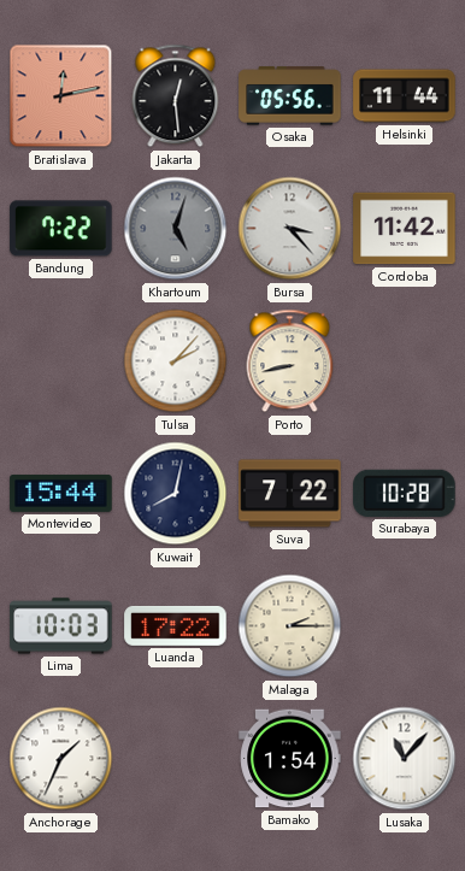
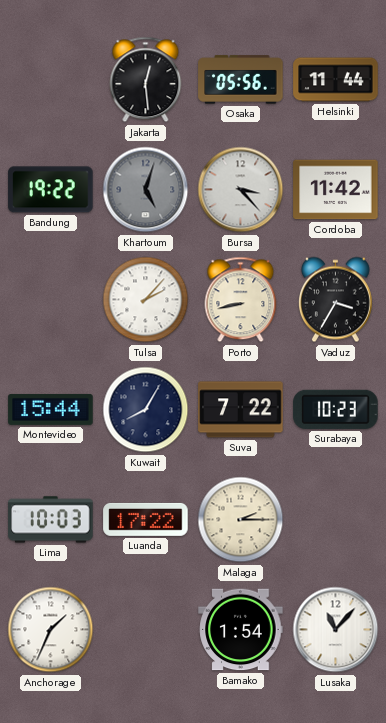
Bratislava: 12:13 -> none (61, 96)
Bandung: 7:22 -> 19:22 (51, 190)
Vaduz: none -> 3:35 (335, 300)
Kuwait: 8:02 -> 8:05 (146, 410)
Surabaya: 10:28 -> 10:23 (336, 409)
